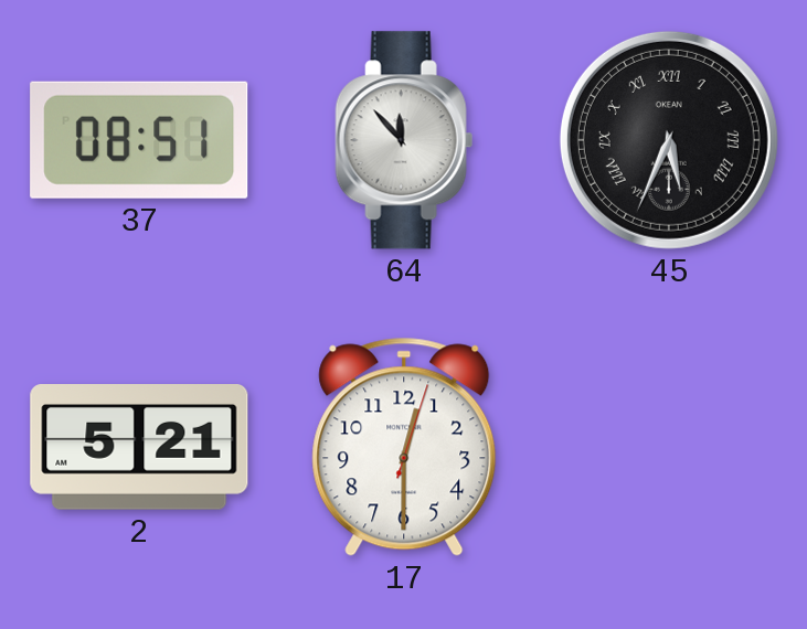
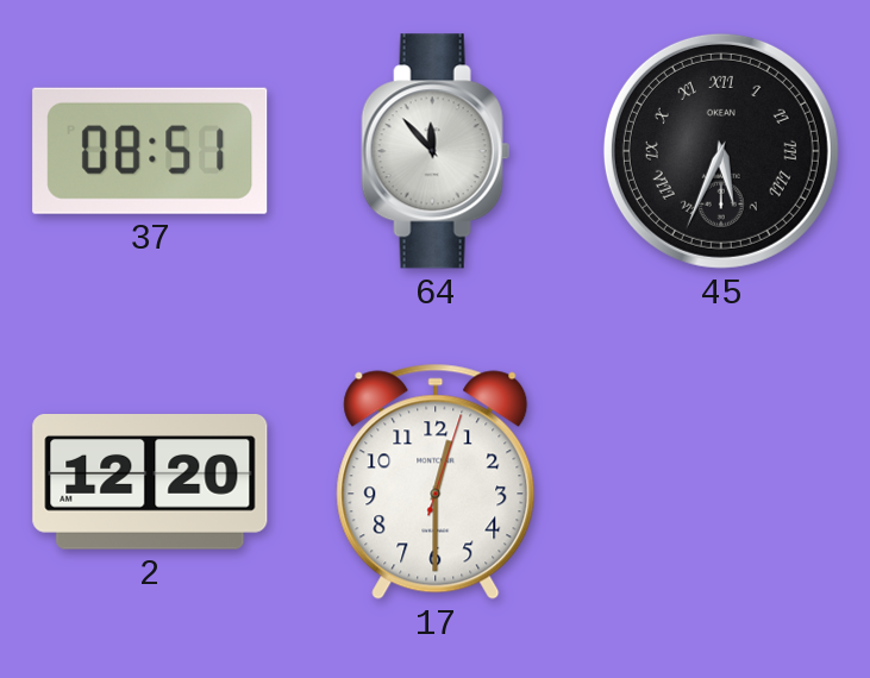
2: 5:21 -> 12:20 (150, 483)
